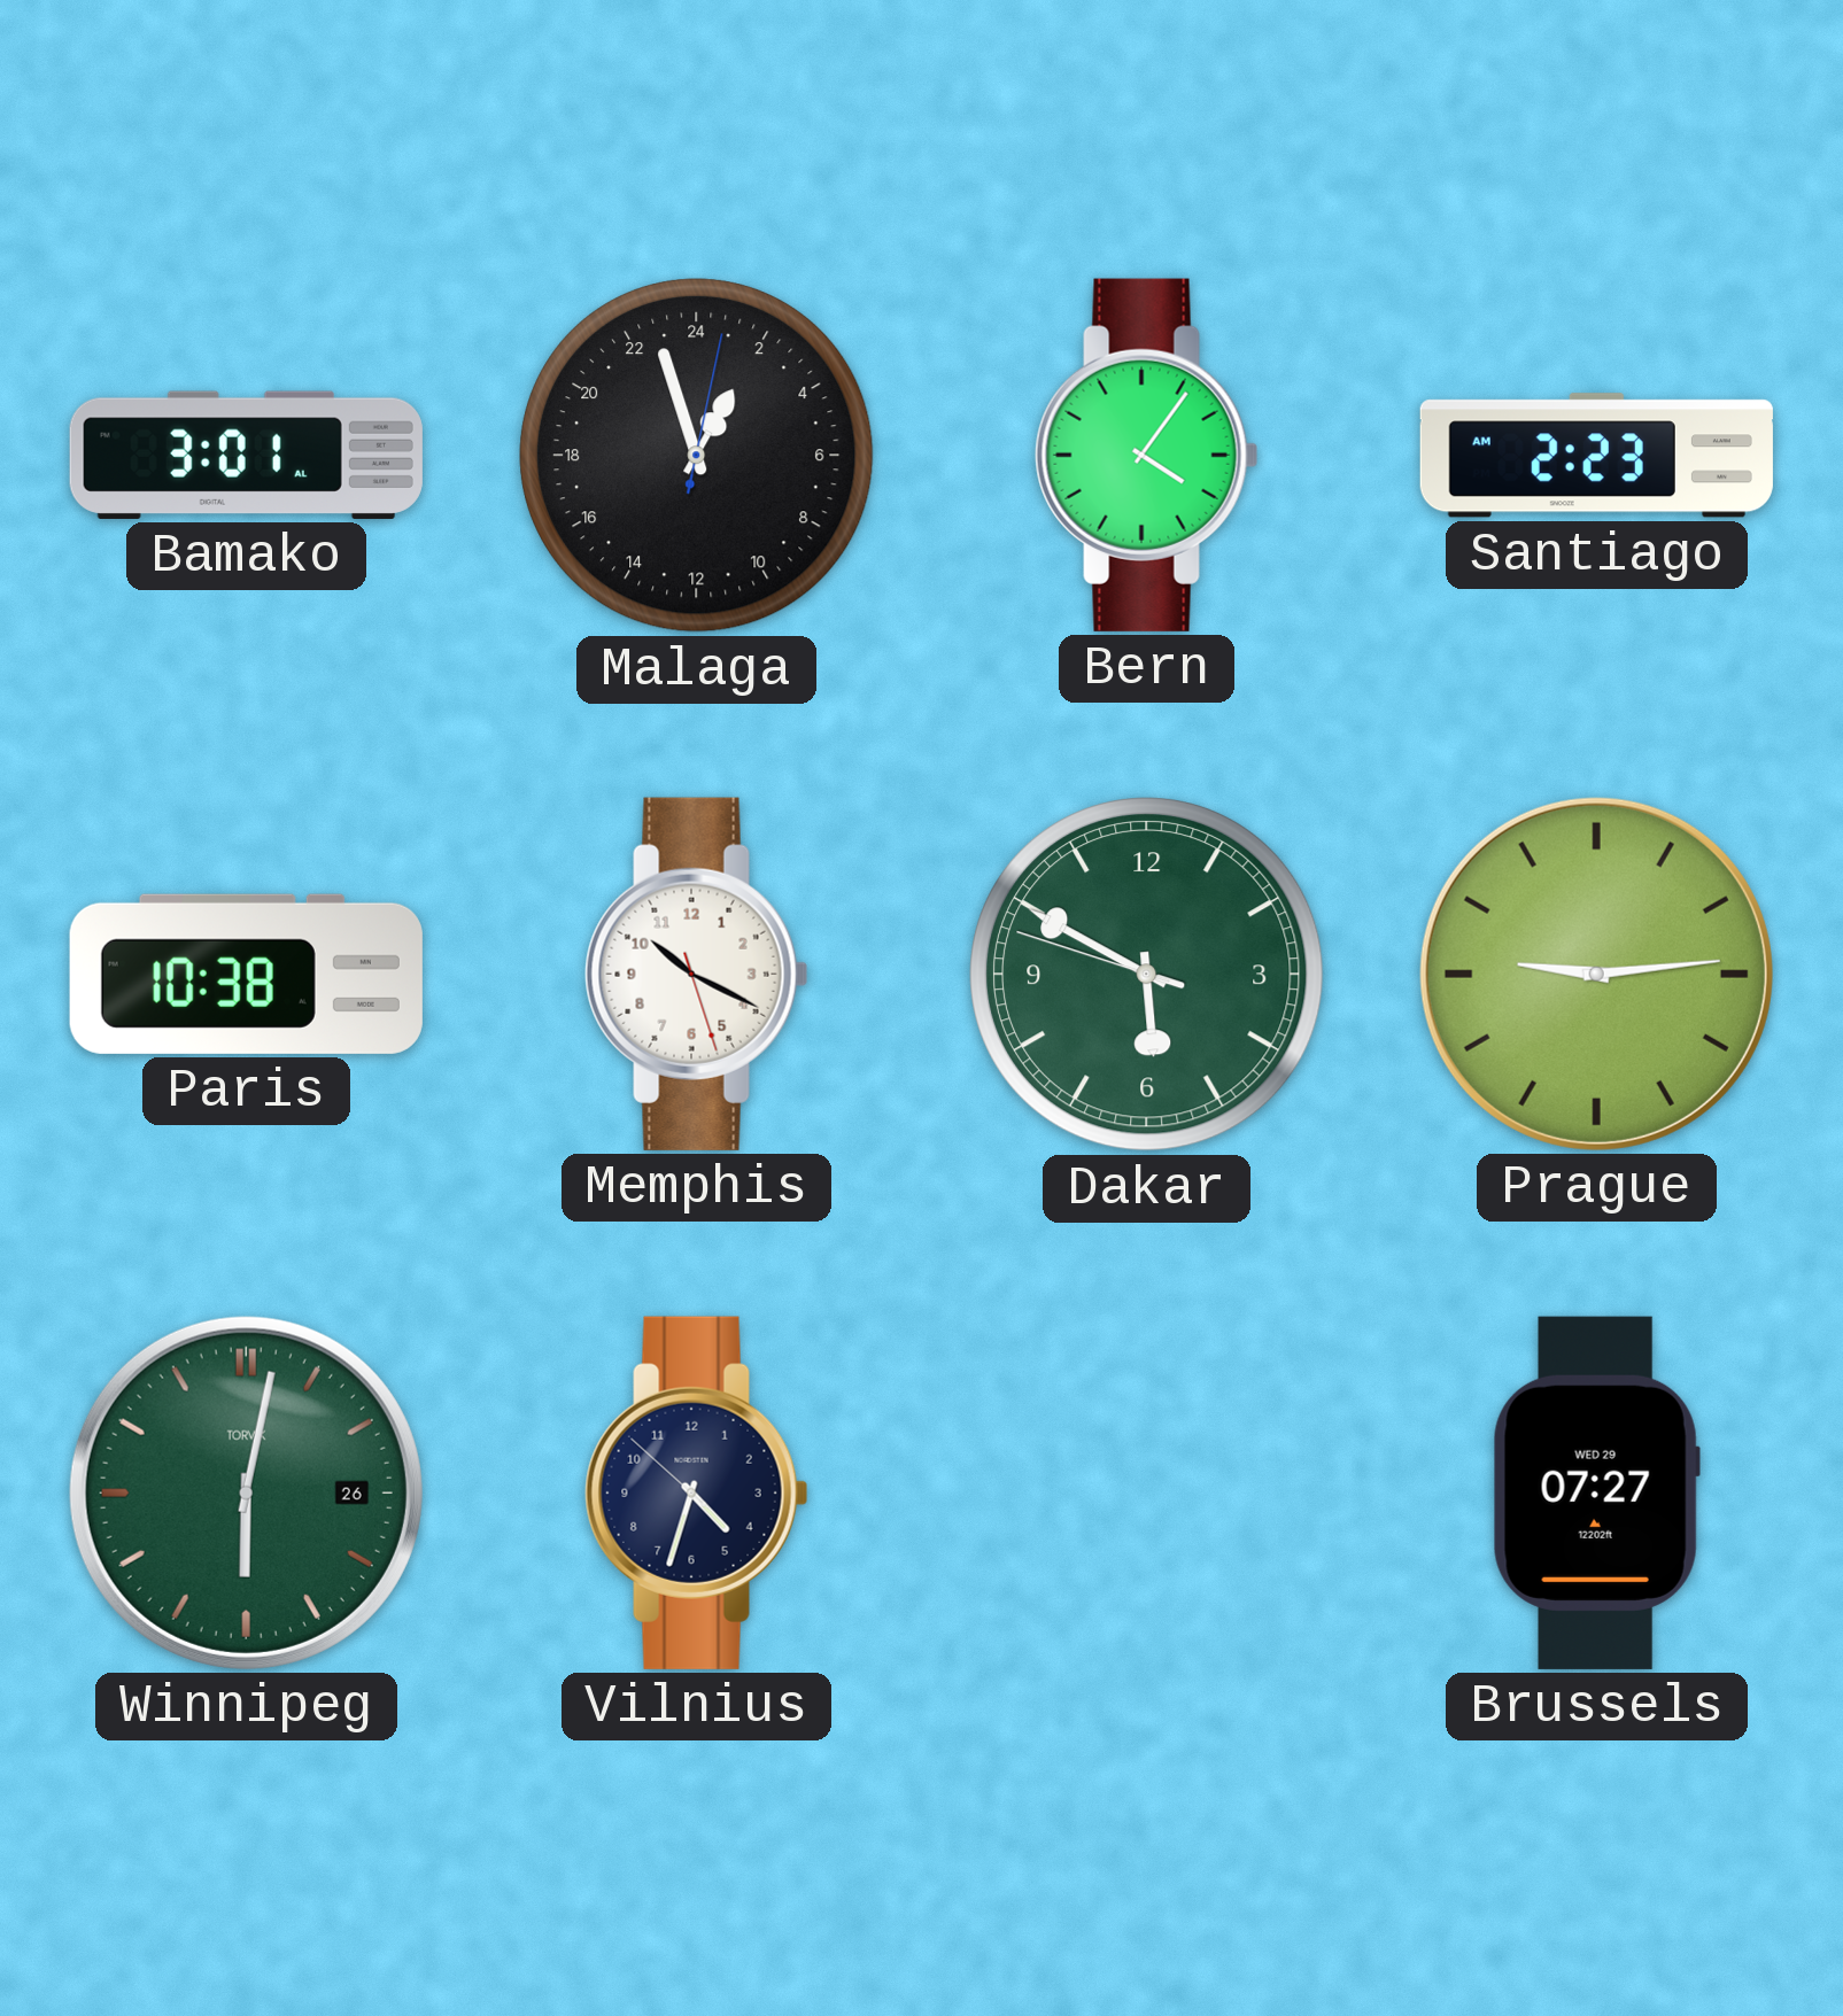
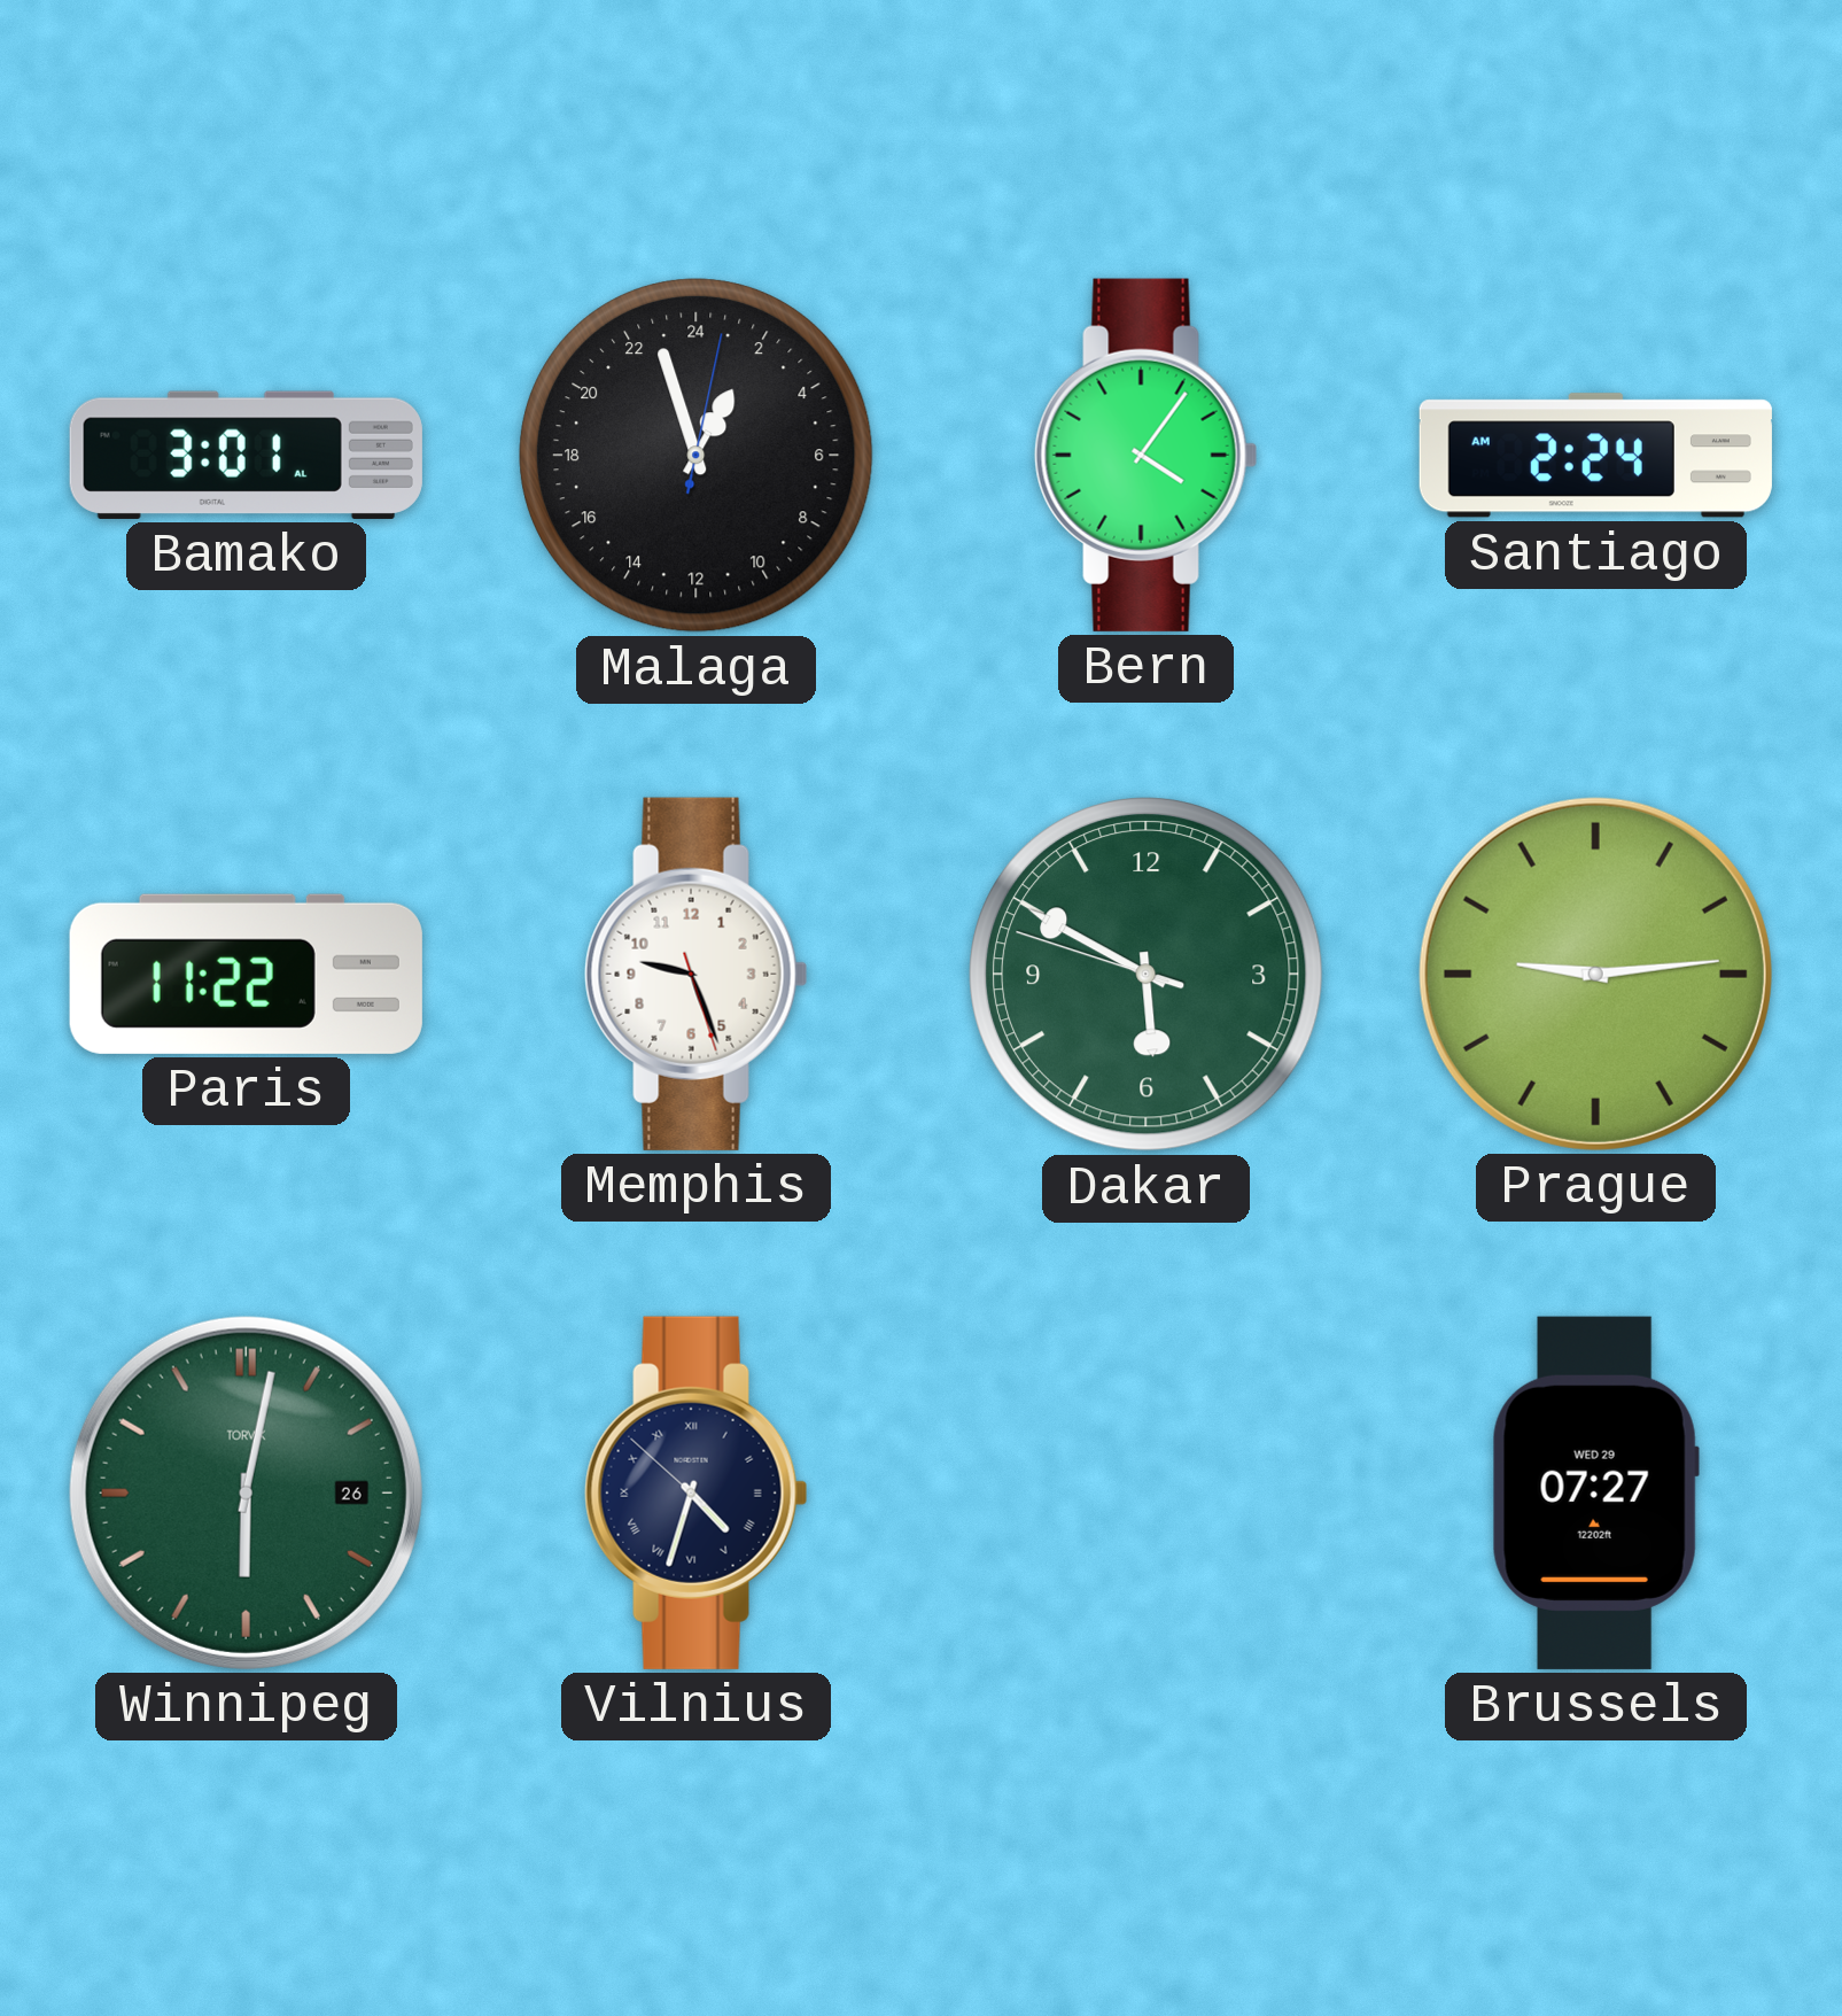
Santiago: 2:23 -> 2:24 (1595, 456)
Paris: 10:38 -> 11:22 (246, 974)
Memphis: 10:19 -> 9:26 (697, 974)
Vilnius numerals: Arabic -> Roman (697, 1492)
